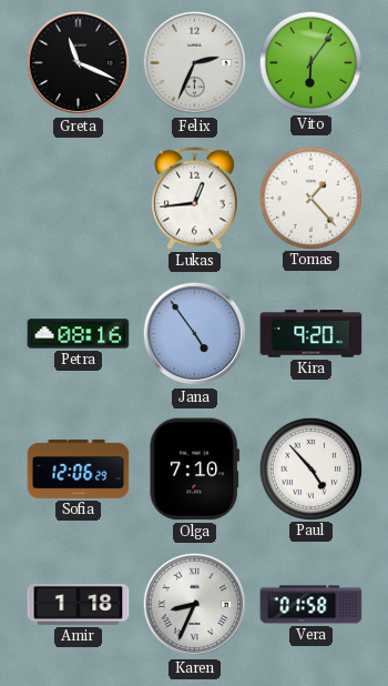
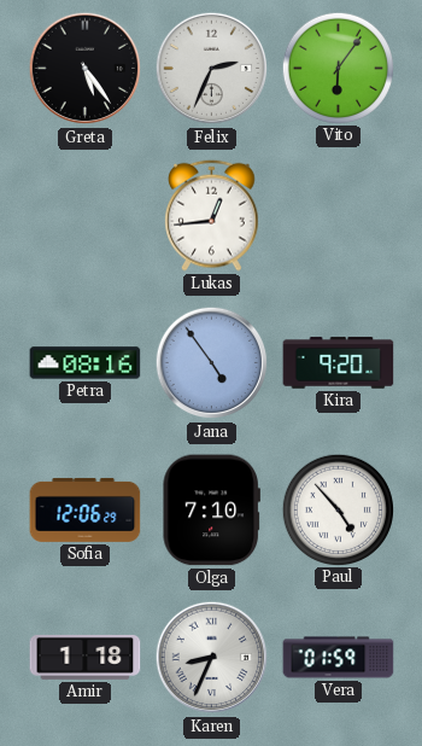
Greta: 11:19 -> 5:24 (86, 69)
Tomas: 1:23 -> none (310, 198)
Vera: 01:58 -> 01:59 (339, 658)
